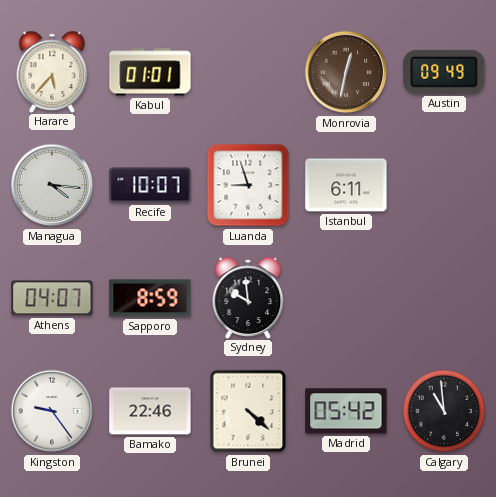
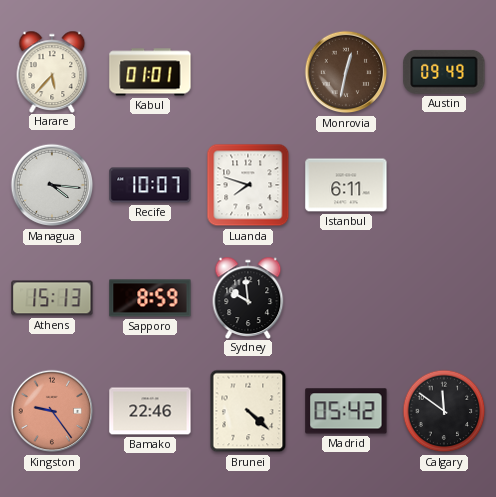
Luanda: 8:57 -> 7:48 (248, 185)
Athens: 04:07 -> 15:13 (52, 298)
Kingston dial: white -> salmon (52, 411)
Calgary: 10:59 -> 11:51 (444, 411)
